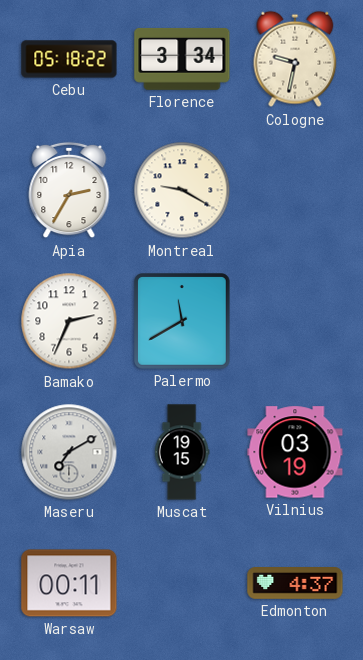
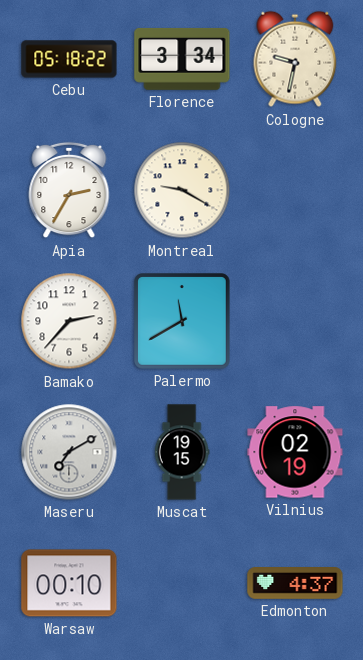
Bamako: 2:34 -> 2:37 (69, 321)
Vilnius: 03:19 -> 02:19 (295, 452)
Warsaw: 00:11 -> 00:10 (69, 583)
